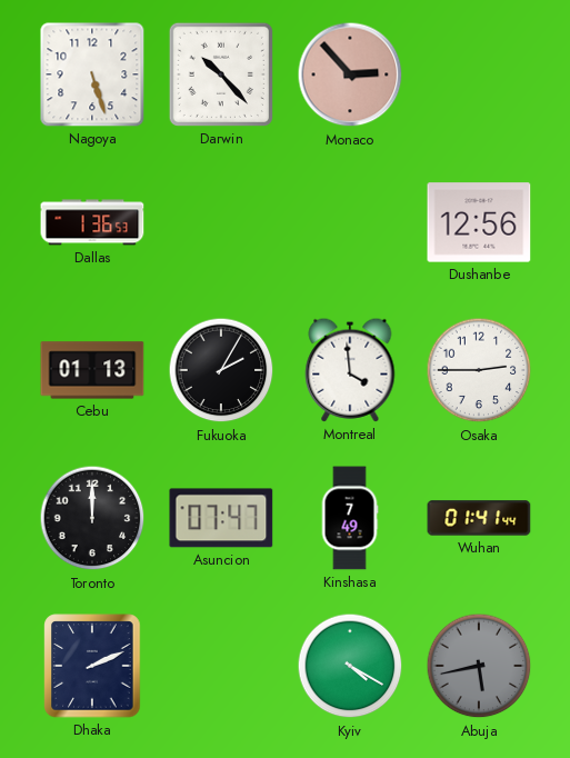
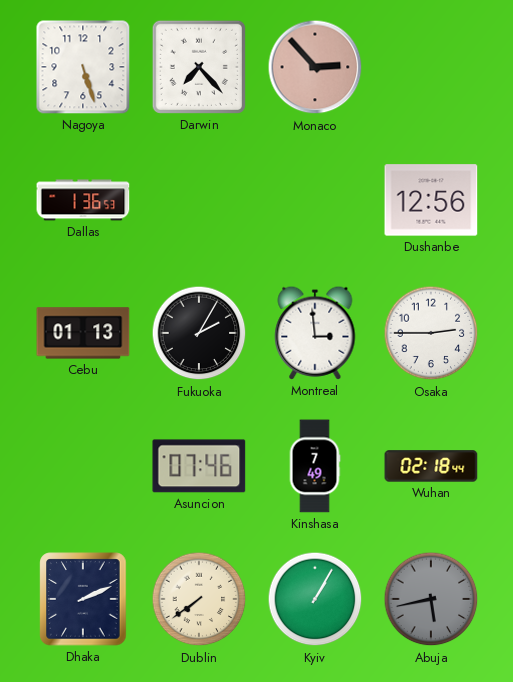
Darwin: 10:23 -> 7:23 (199, 67)
Montreal: 3:59 -> 2:59 (315, 333)
Toronto: 12:00 -> none (92, 518)
Asuncion: 07:47 -> 07:46 (199, 466)
Wuhan: 01:41 -> 02:18 (431, 466)
Dublin: none -> 7:39 (199, 599)
Kyiv: 4:20 -> 1:05 (315, 599)
